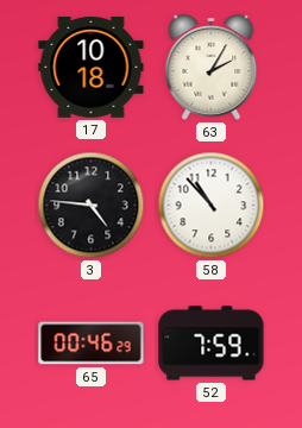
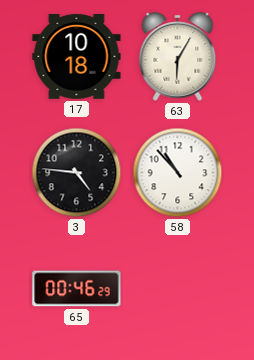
63: 2:05 -> 6:05 (178, 57)
52: 7:59 -> none (212, 344)
